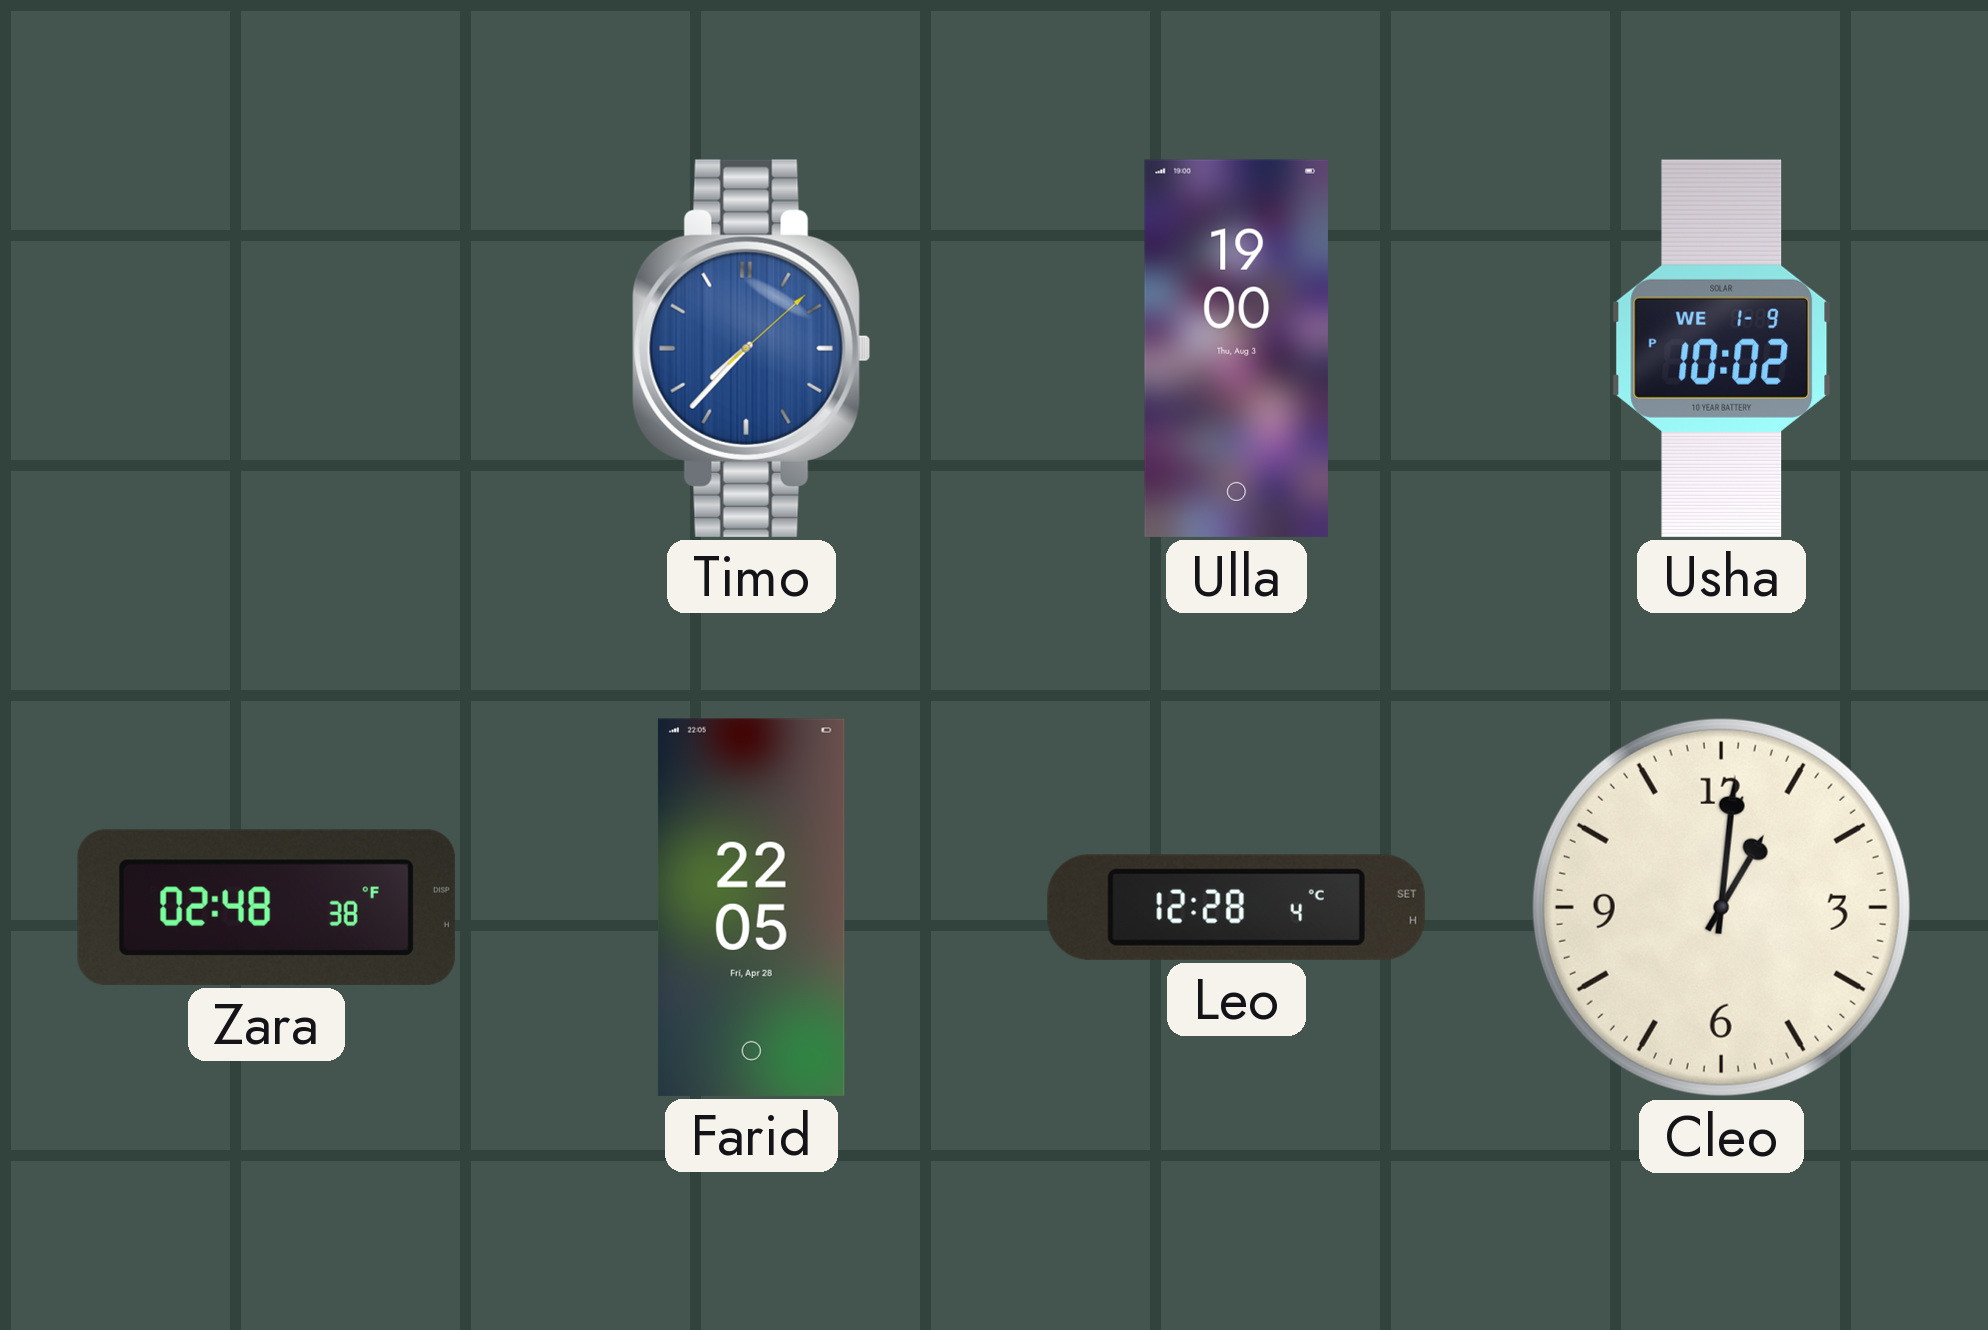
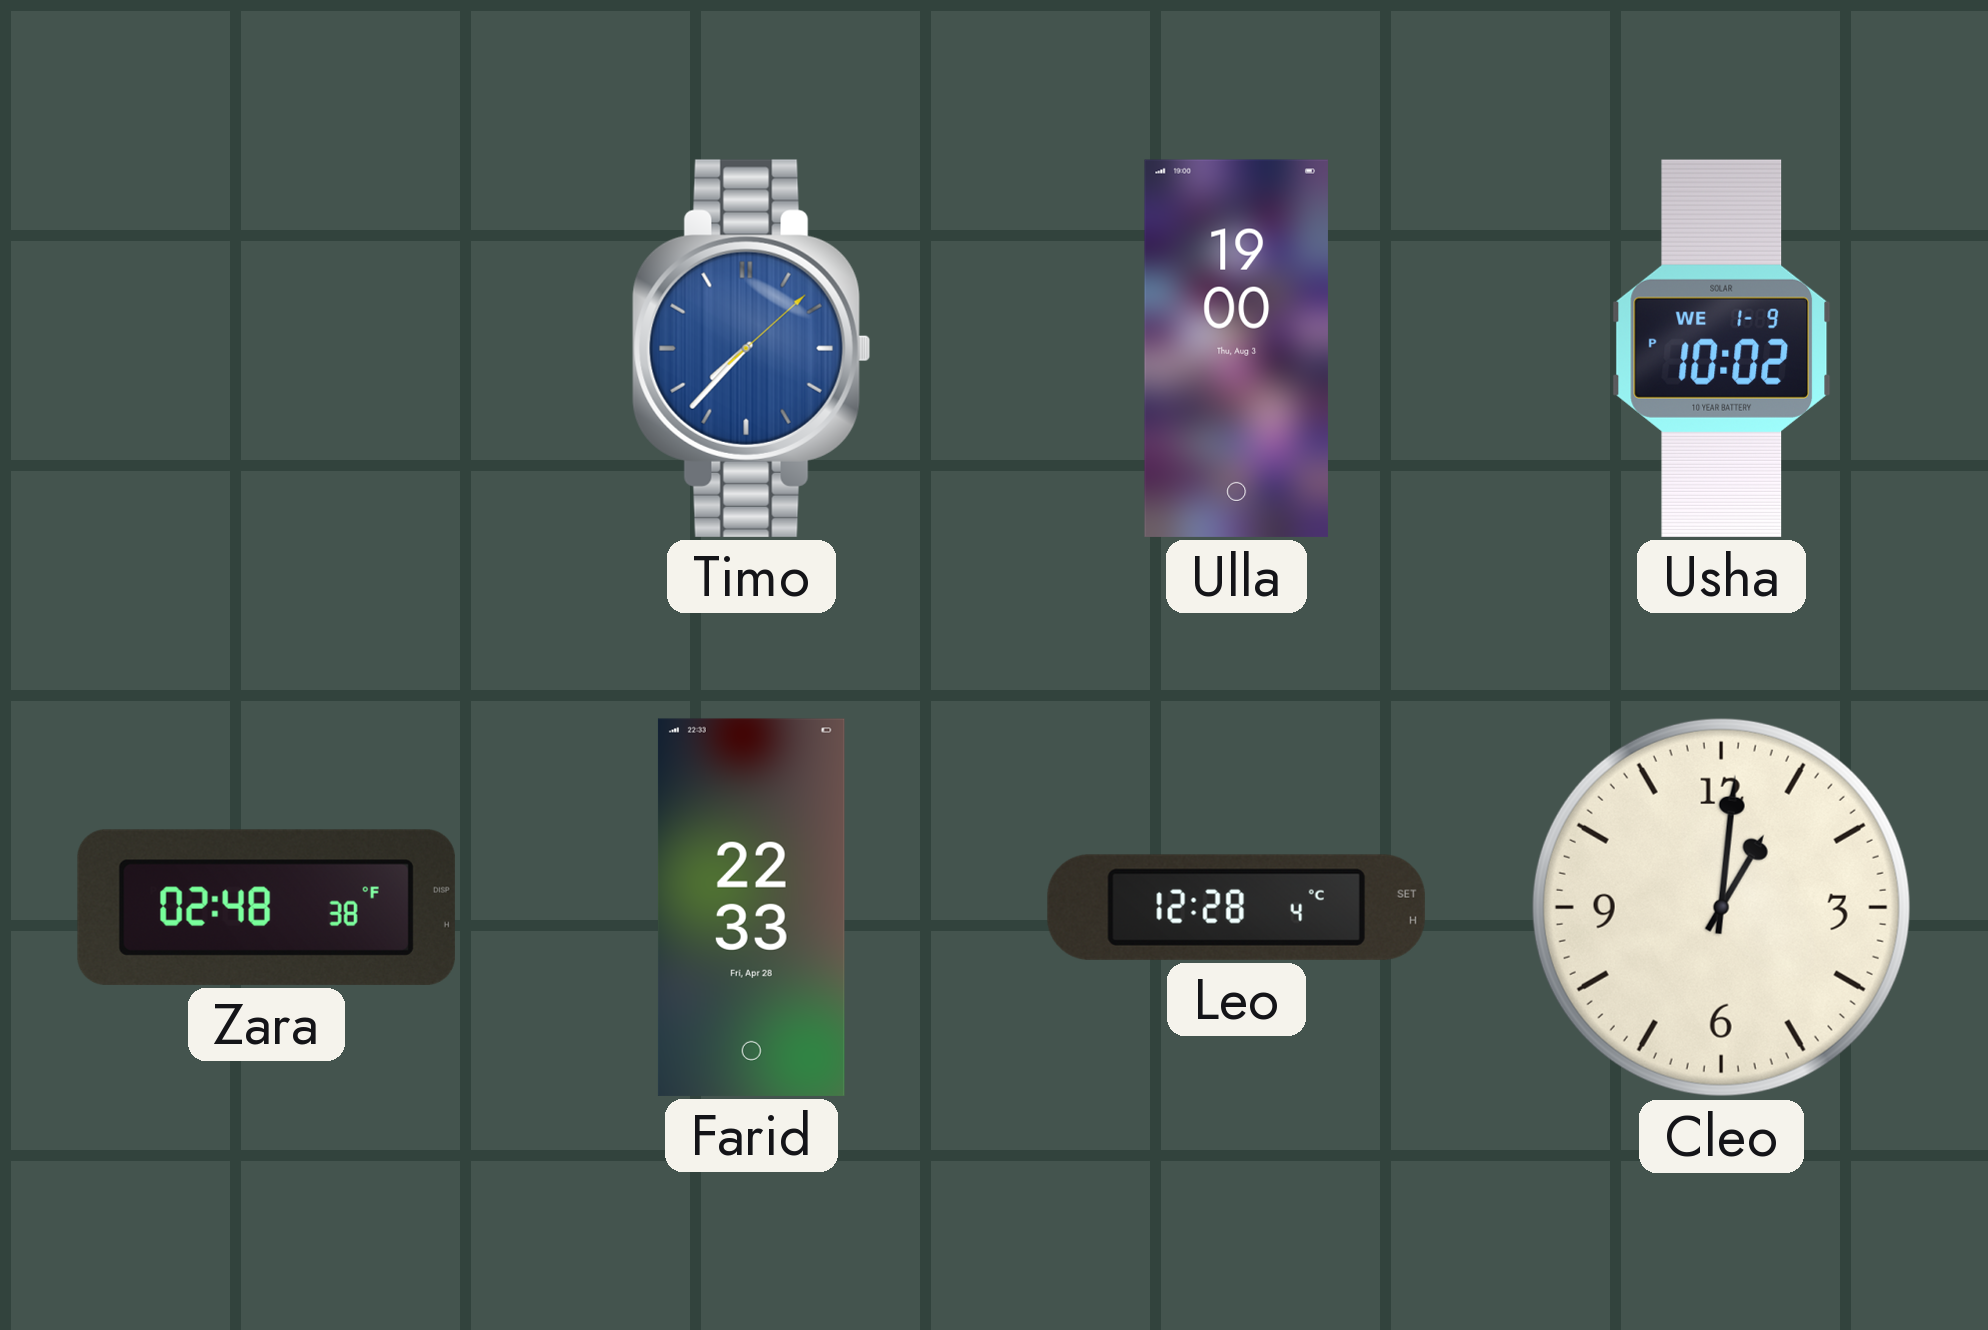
Farid: 22:05 -> 22:33 (751, 907)
